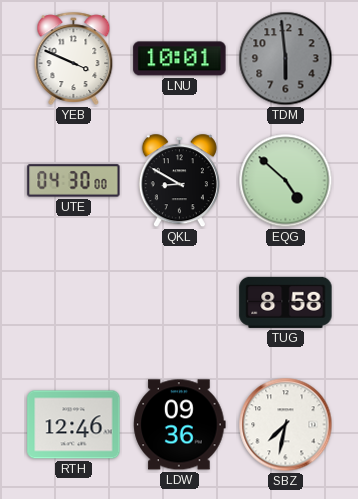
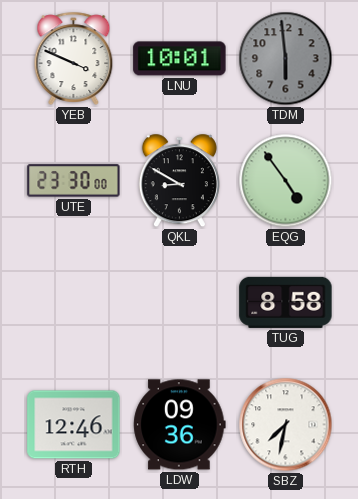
UTE: 04:30 -> 23:30 (74, 181)
EQG: 4:52 -> 4:54 (286, 181)
